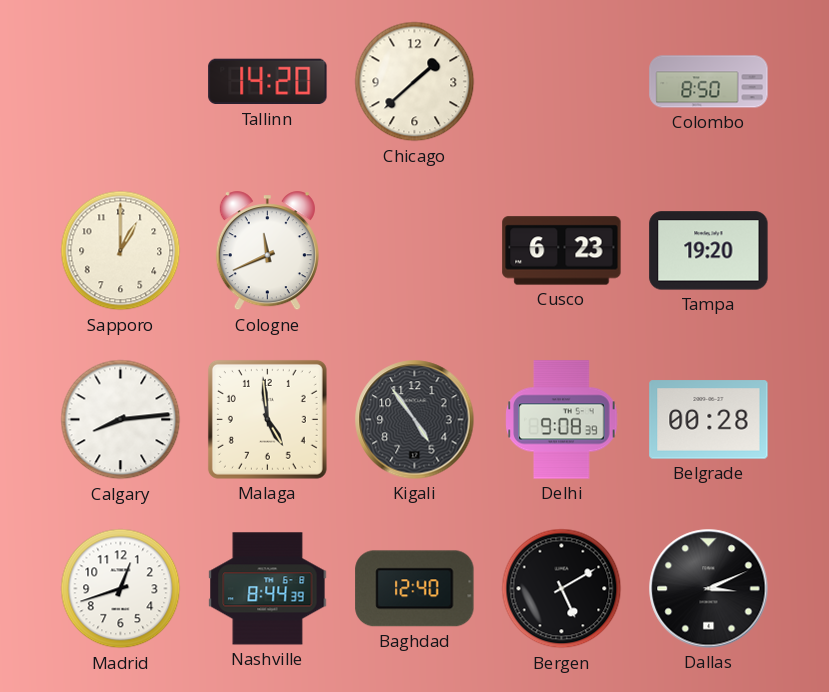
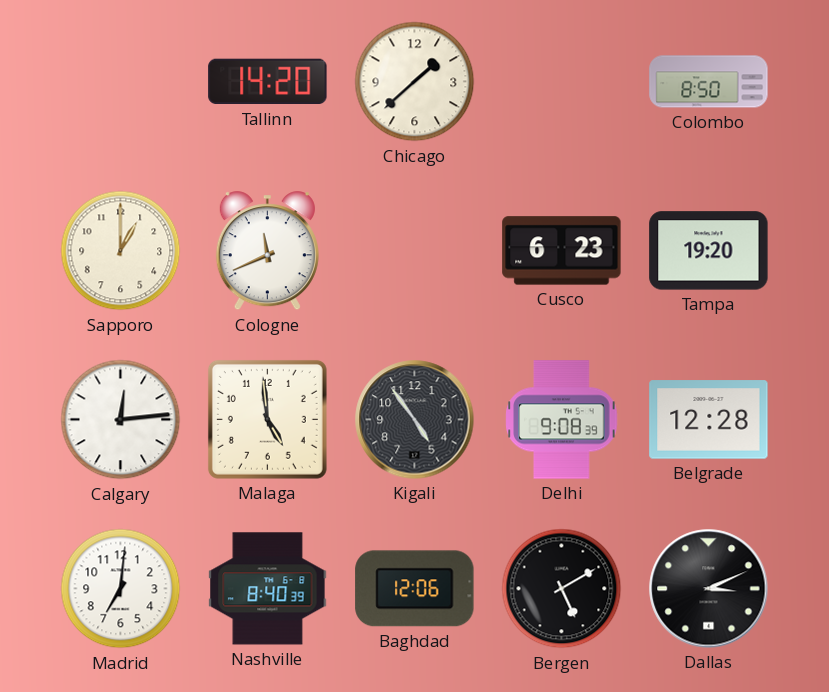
Calgary: 8:14 -> 12:14 (121, 420)
Belgrade: 00:28 -> 12:28 (709, 420)
Madrid: 12:42 -> 7:01 (121, 589)
Nashville: 8:44 -> 8:40 (268, 589)
Baghdad: 12:40 -> 12:06 (415, 589)
